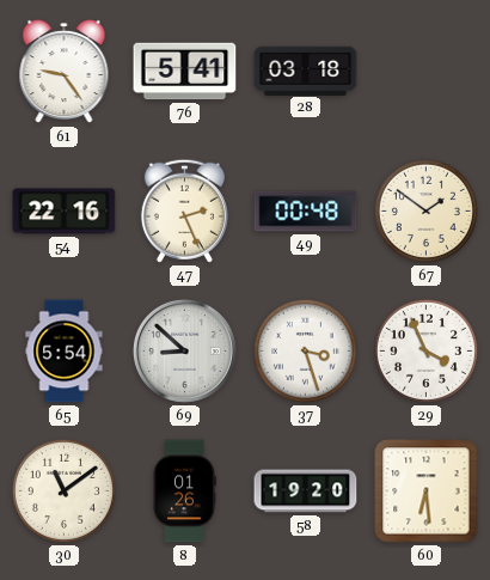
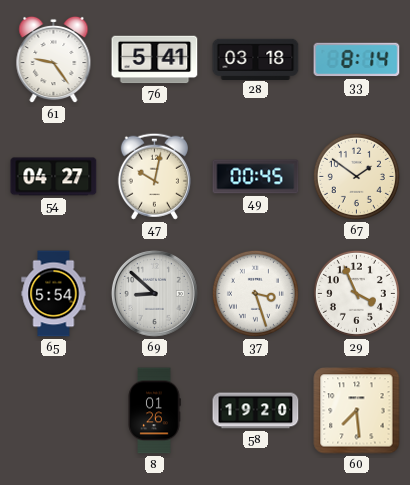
33: none -> 8:14 (357, 60)
54: 22:16 -> 04:27 (54, 177)
47: 2:26 -> 10:02 (154, 176)
49: 00:48 -> 00:45 (256, 177)
30: 11:09 -> none (63, 490)
60: 6:29 -> 7:29 (357, 411)
